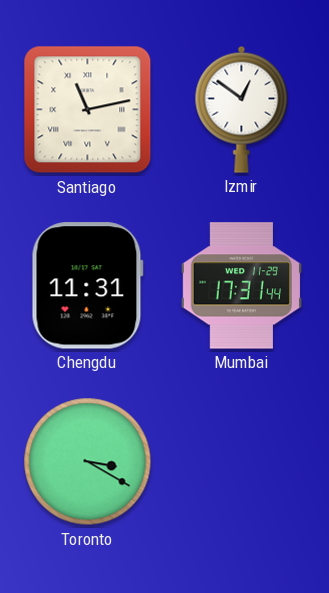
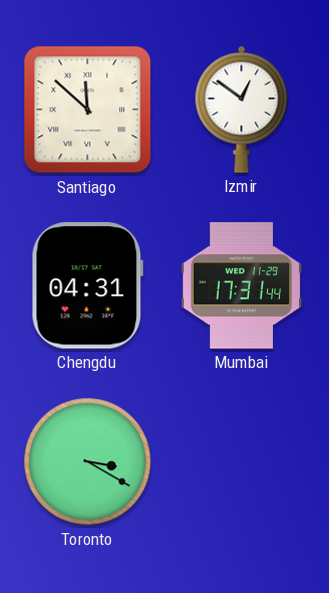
Santiago: 11:13 -> 11:52 (88, 110)
Chengdu: 11:31 -> 04:31 (87, 286)
